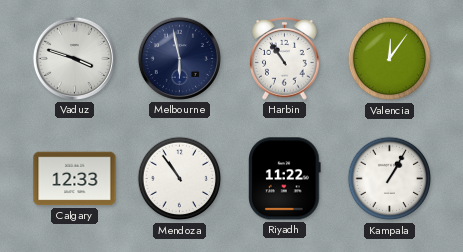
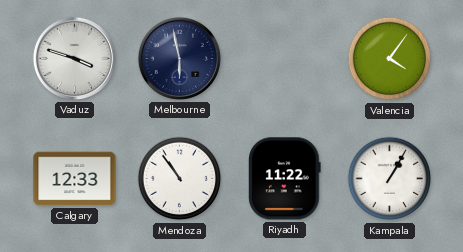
Harbin: 10:54 -> none (285, 59)
Valencia: 12:06 -> 4:06 (390, 59)
